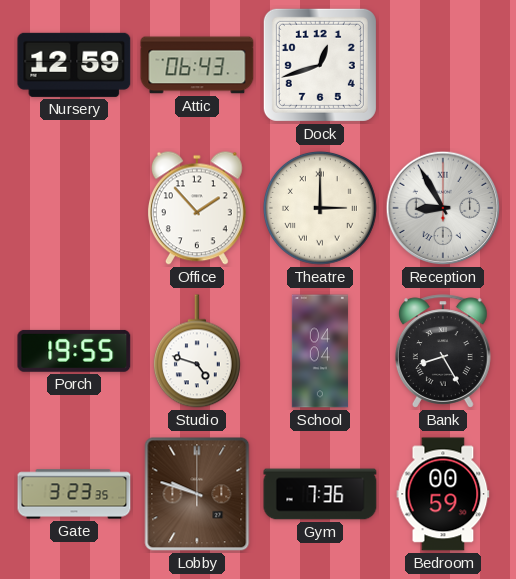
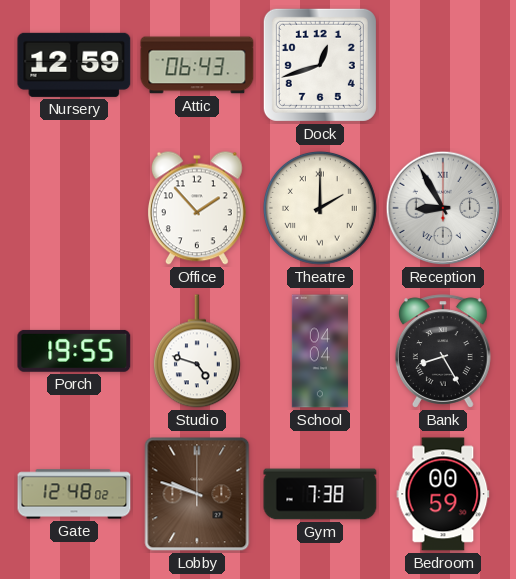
Theatre: 3:00 -> 2:00 (320, 208)
Gate: 3:23 -> 12:48 (74, 494)
Gym: 7:36 -> 7:38 (320, 494)
